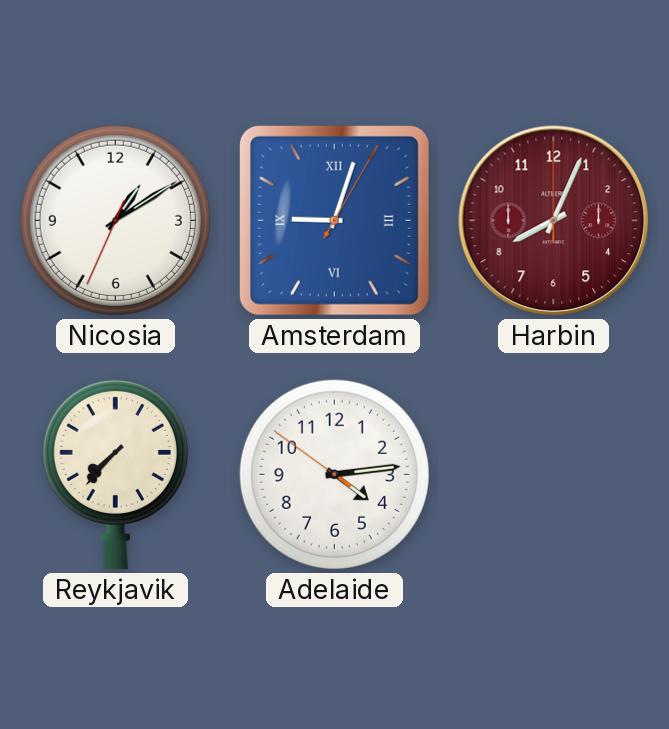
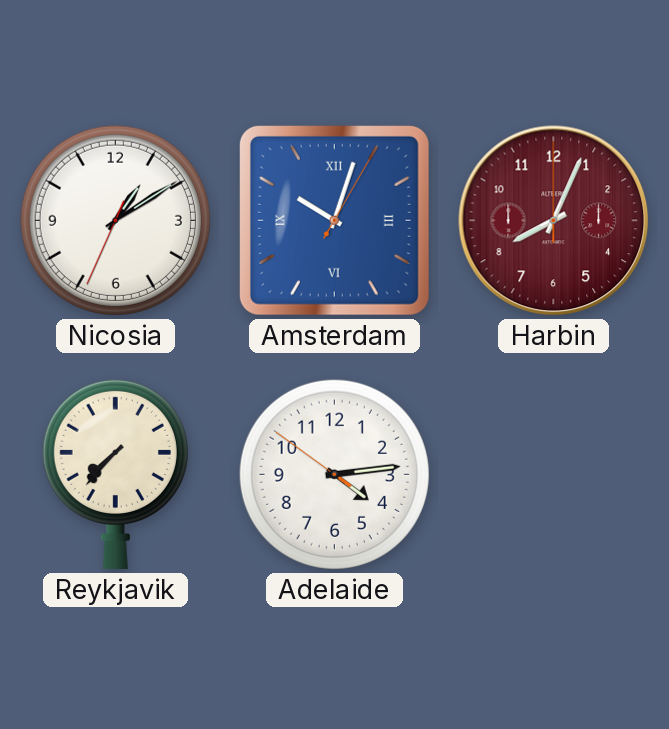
Amsterdam: 9:03 -> 10:03 (334, 220)
